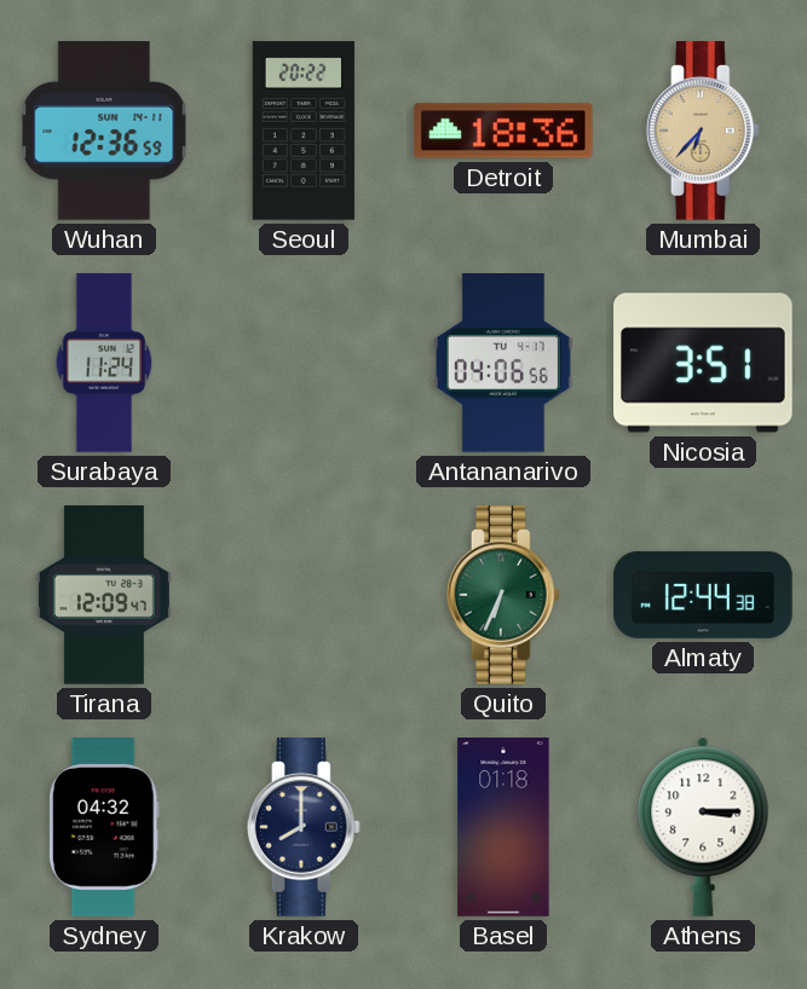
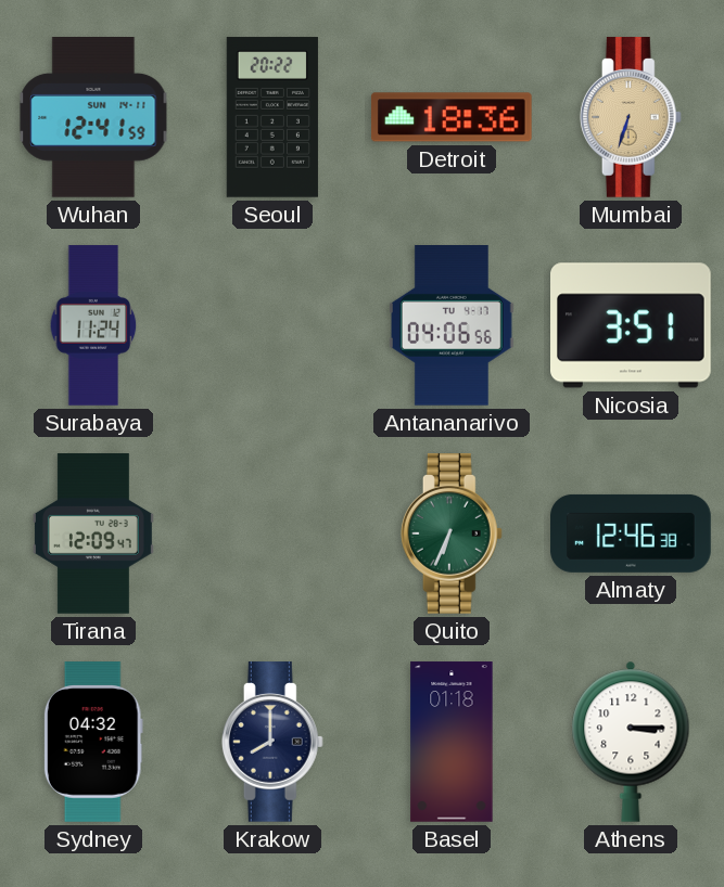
Wuhan: 12:36 -> 12:41 (93, 118)
Mumbai: 6:37 -> 6:33 (631, 117)
Almaty: 12:44 -> 12:46 (631, 534)
